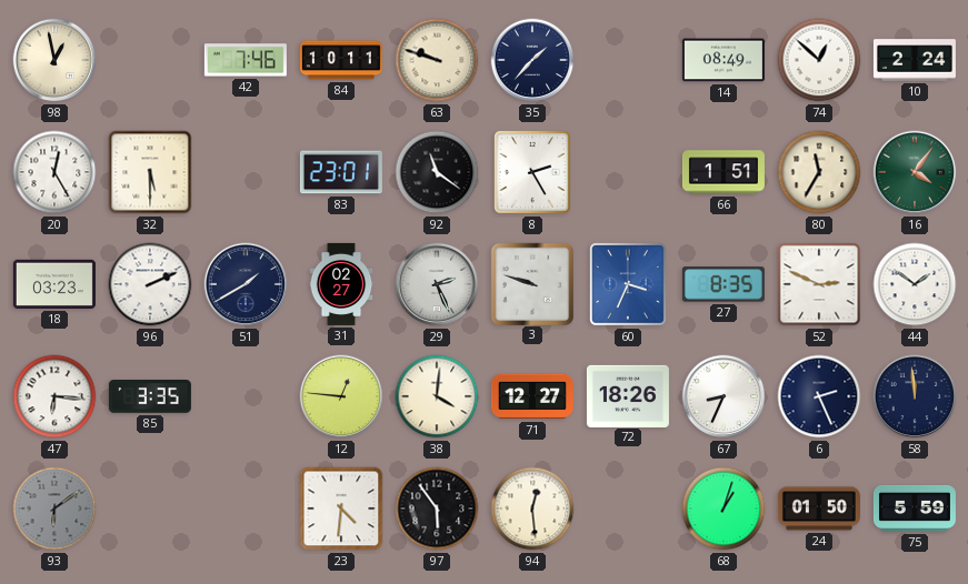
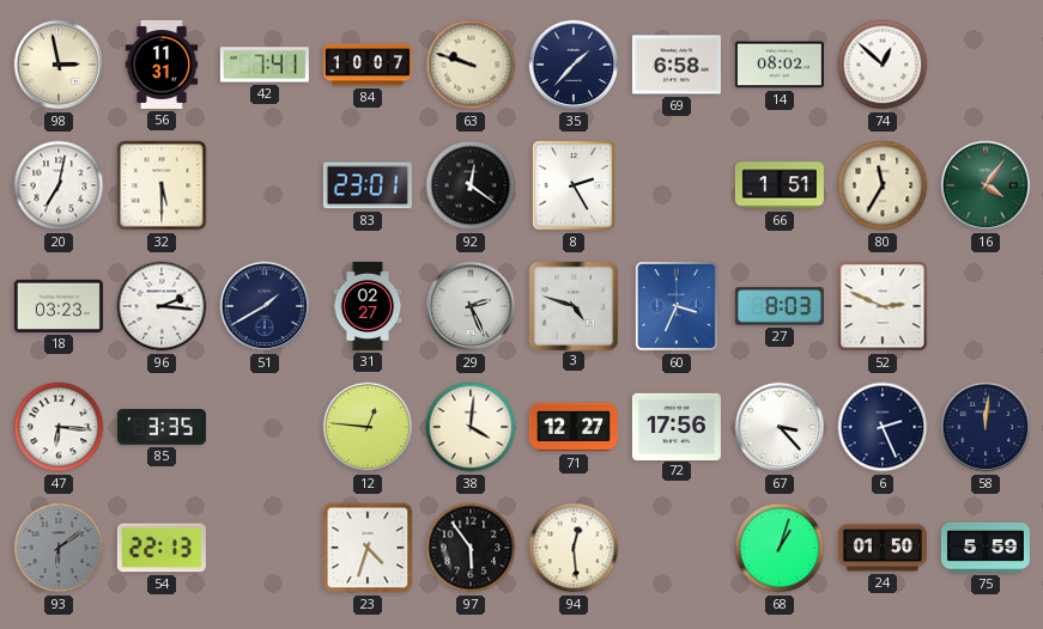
98: 12:58 -> 2:58 (59, 65)
56: none -> 11:31 (162, 65)
42: 7:46 -> 7:41 (265, 65)
84: 10:11 -> 10:07 (368, 65)
69: none -> 6:58 (677, 65)
14: 08:49 -> 08:02 (780, 65)
10: 2:24 -> none (915, 60)
20: 12:25 -> 7:02 (59, 185)
92: 11:21 -> 12:21 (471, 185)
96: 2:11 -> 2:16 (162, 306)
3: 9:48 -> 4:48 (572, 305)
27: 8:35 -> 8:03 (780, 306)
44: 1:51 -> none (915, 284)
72: 18:26 -> 17:56 (677, 426)
67: 8:34 -> 3:23 (780, 427)
58: 11:59 -> 12:01 (986, 427)
54: none -> 22:13 (162, 548)
23: 4:31 -> 4:33 (368, 548)
